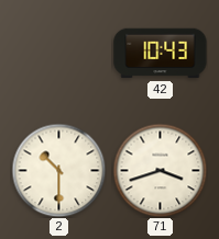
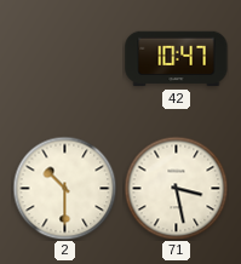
42: 10:43 -> 10:47 (177, 59)
71: 3:42 -> 3:28 (176, 188)
